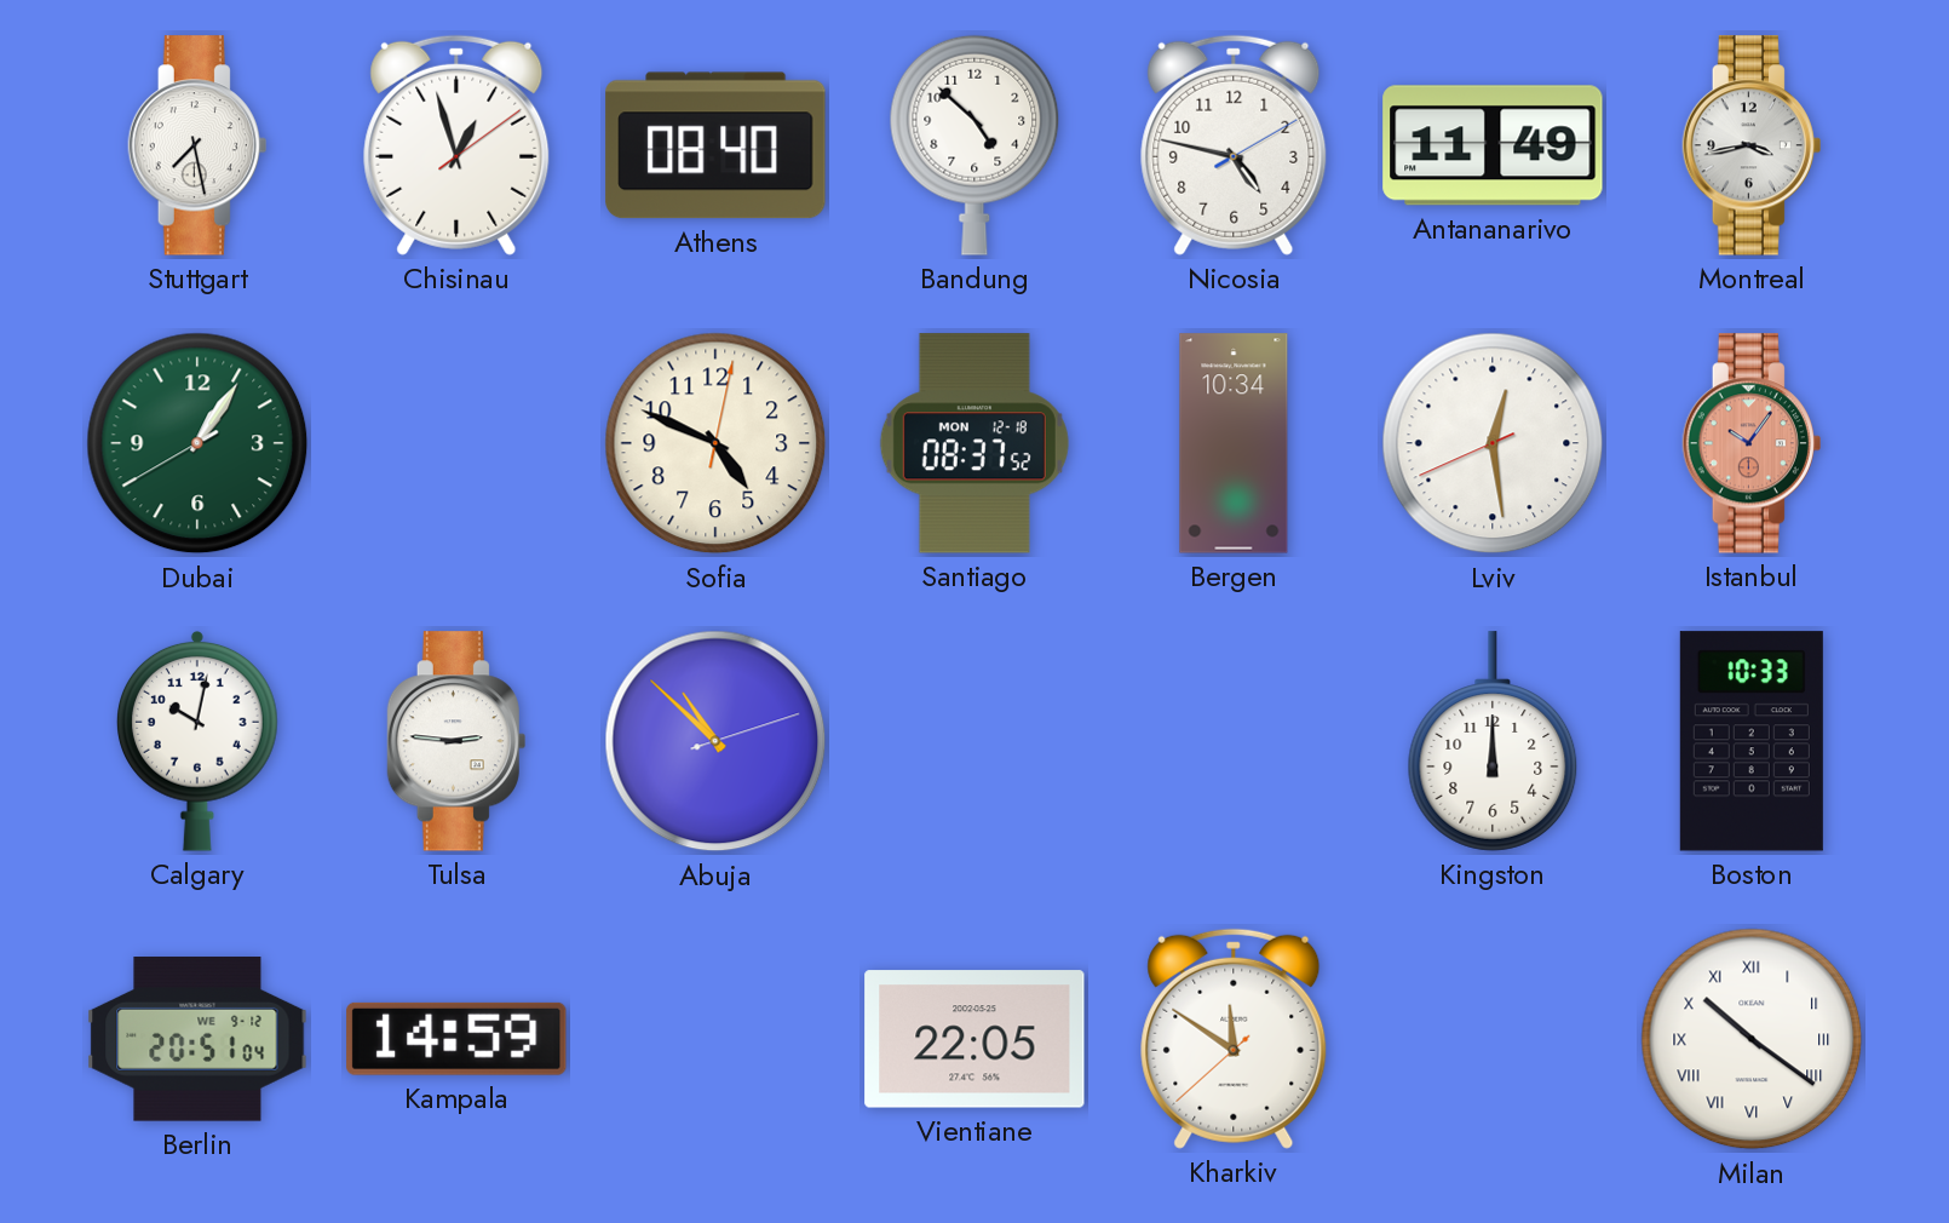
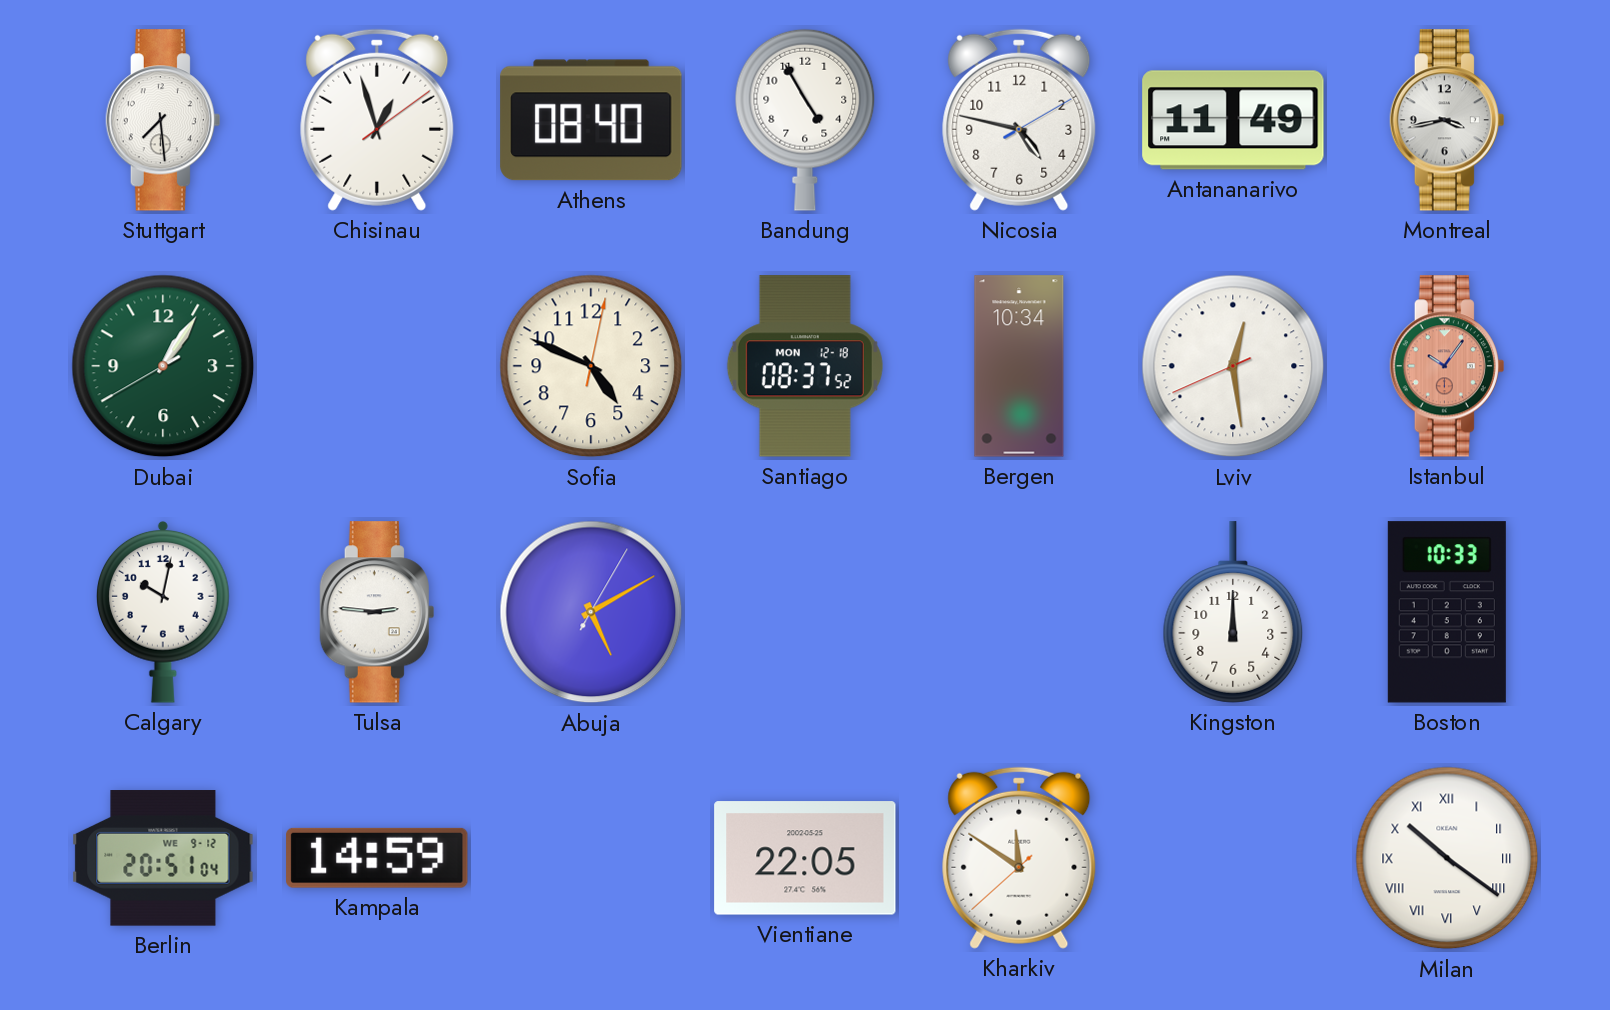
Stuttgart: 7:28 -> 7:29 (163, 120)
Bandung: 4:52 -> 4:55 (805, 120)
Abuja: 10:52 -> 5:10 (591, 612)
